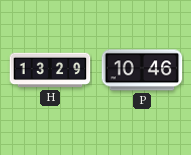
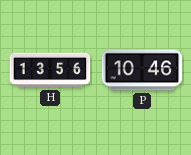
H: 13:29 -> 13:56 (50, 70)
